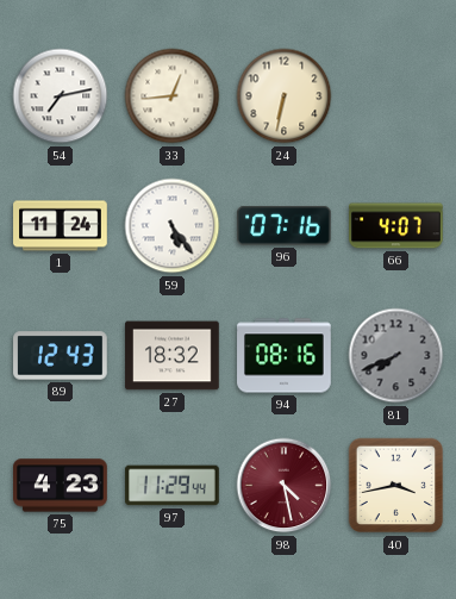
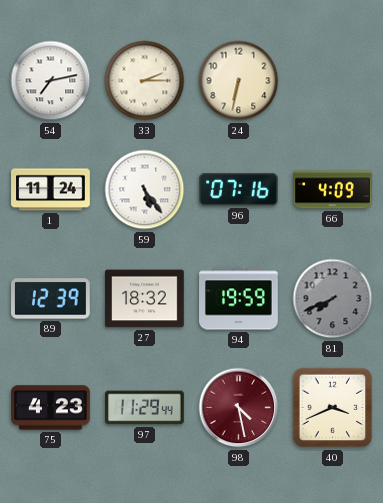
33: 12:44 -> 2:15 (145, 81)
66: 4:07 -> 4:09 (333, 190)
89: 12:43 -> 12:39 (51, 299)
94: 08:16 -> 19:59 (239, 299)
40: 3:43 -> 3:41 (333, 408)
